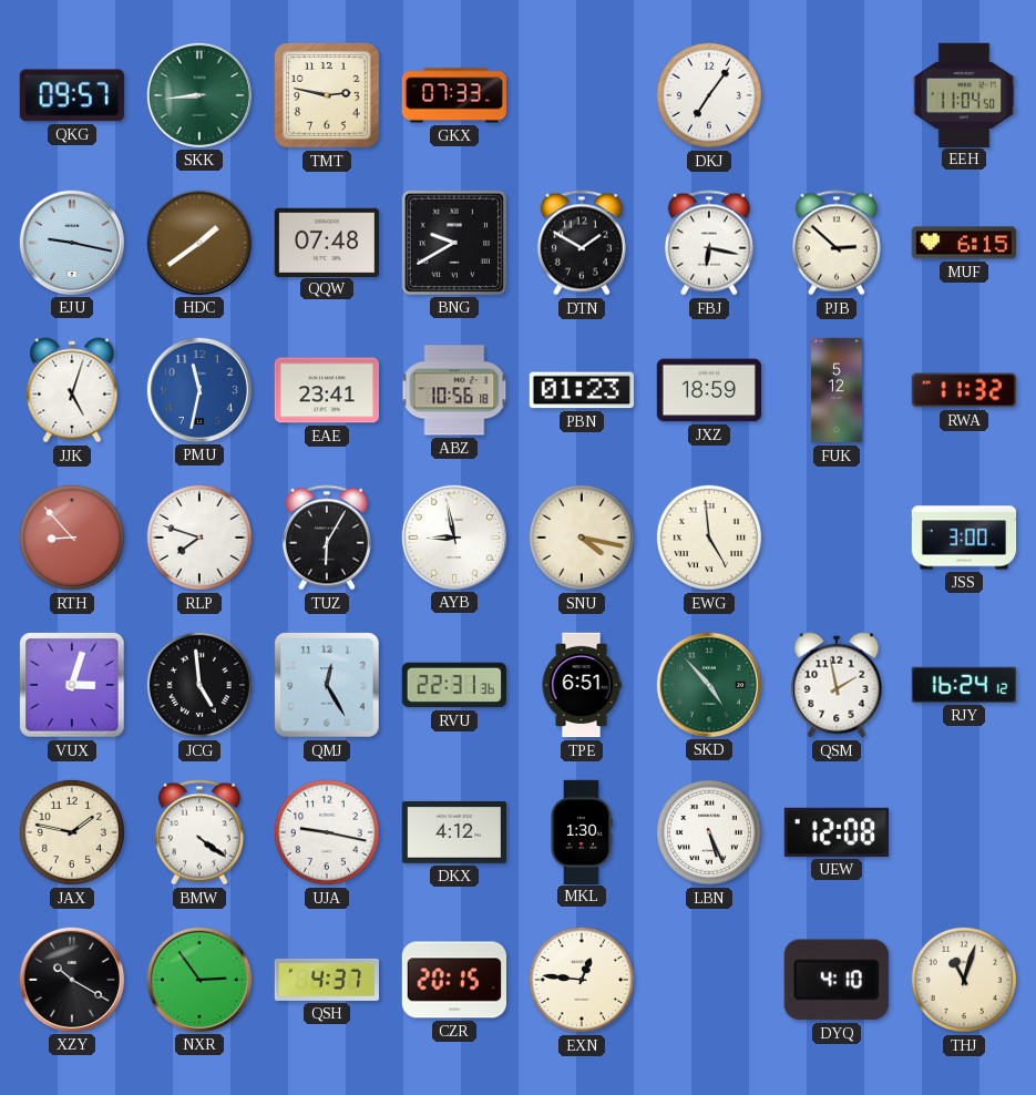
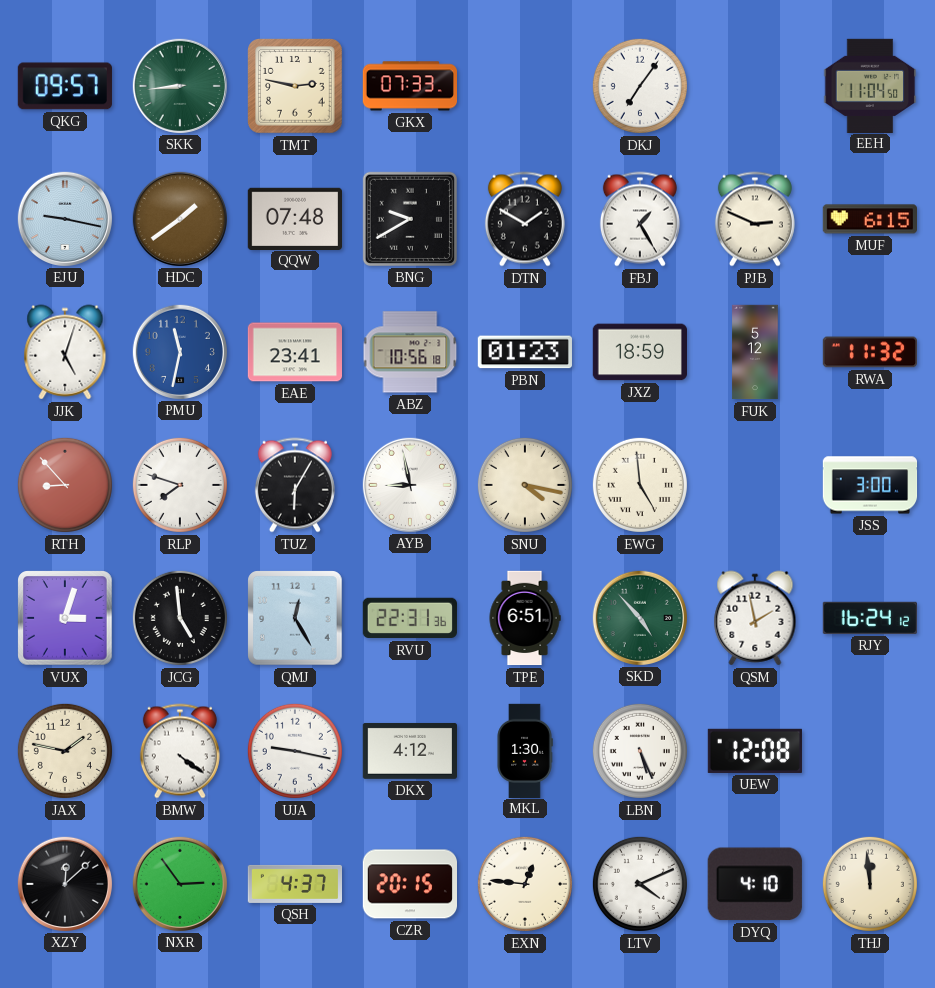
FBJ: 6:17 -> 1:25 (640, 219)
PJB: 2:52 -> 2:49 (755, 219)
XZY: 10:20 -> 12:08 (64, 883)
LTV: none -> 4:11 (640, 884)
THJ: 11:03 -> 11:59 (870, 884)
